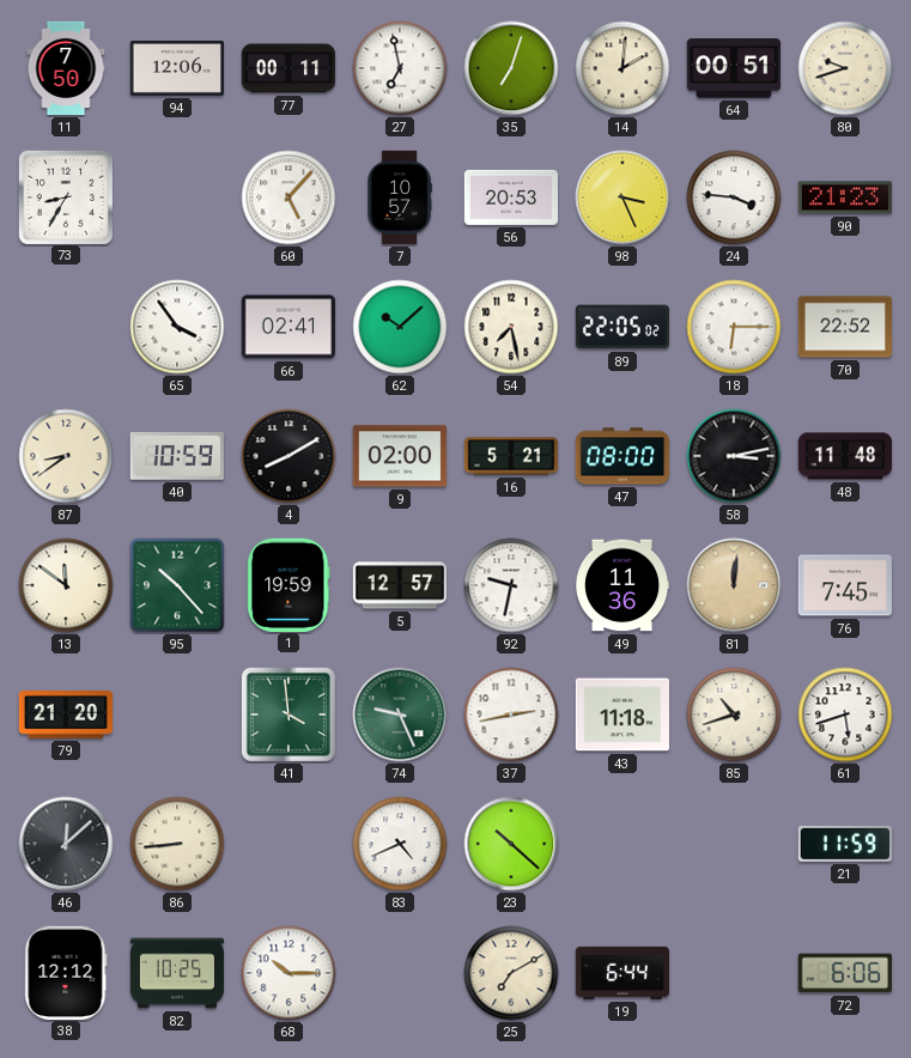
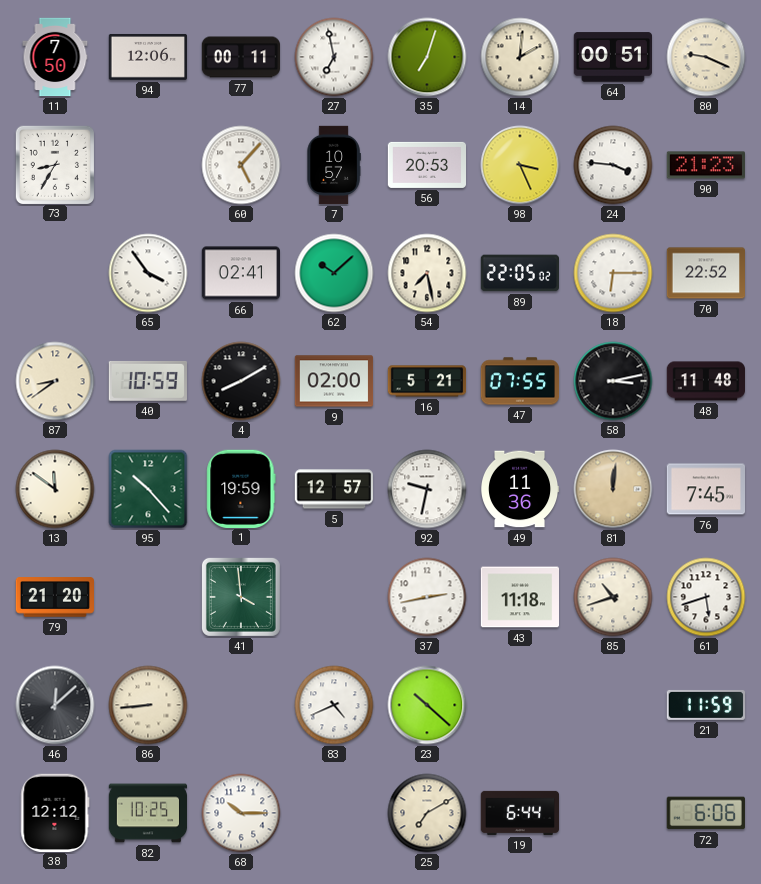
80: 9:42 -> 9:19 (706, 57)
47: 08:00 -> 07:55 (520, 381)
74: 9:26 -> none (400, 715)
